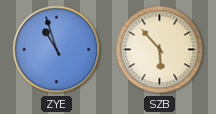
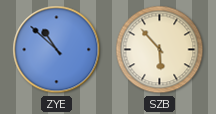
ZYE: 10:57 -> 10:52 (57, 50)
